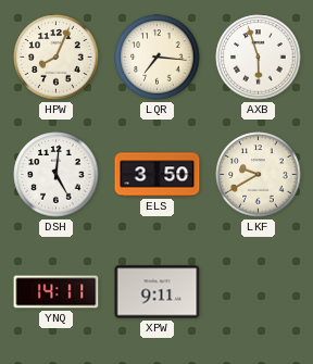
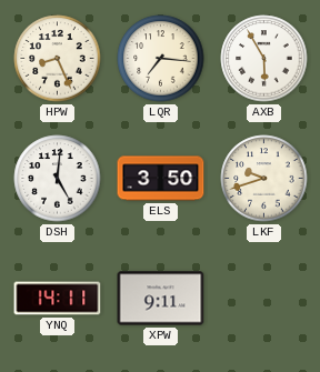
HPW: 8:04 -> 8:26 (58, 59)
AXB: 5:57 -> 5:55 (264, 59)
LKF: 9:40 -> 9:42 (264, 179)
